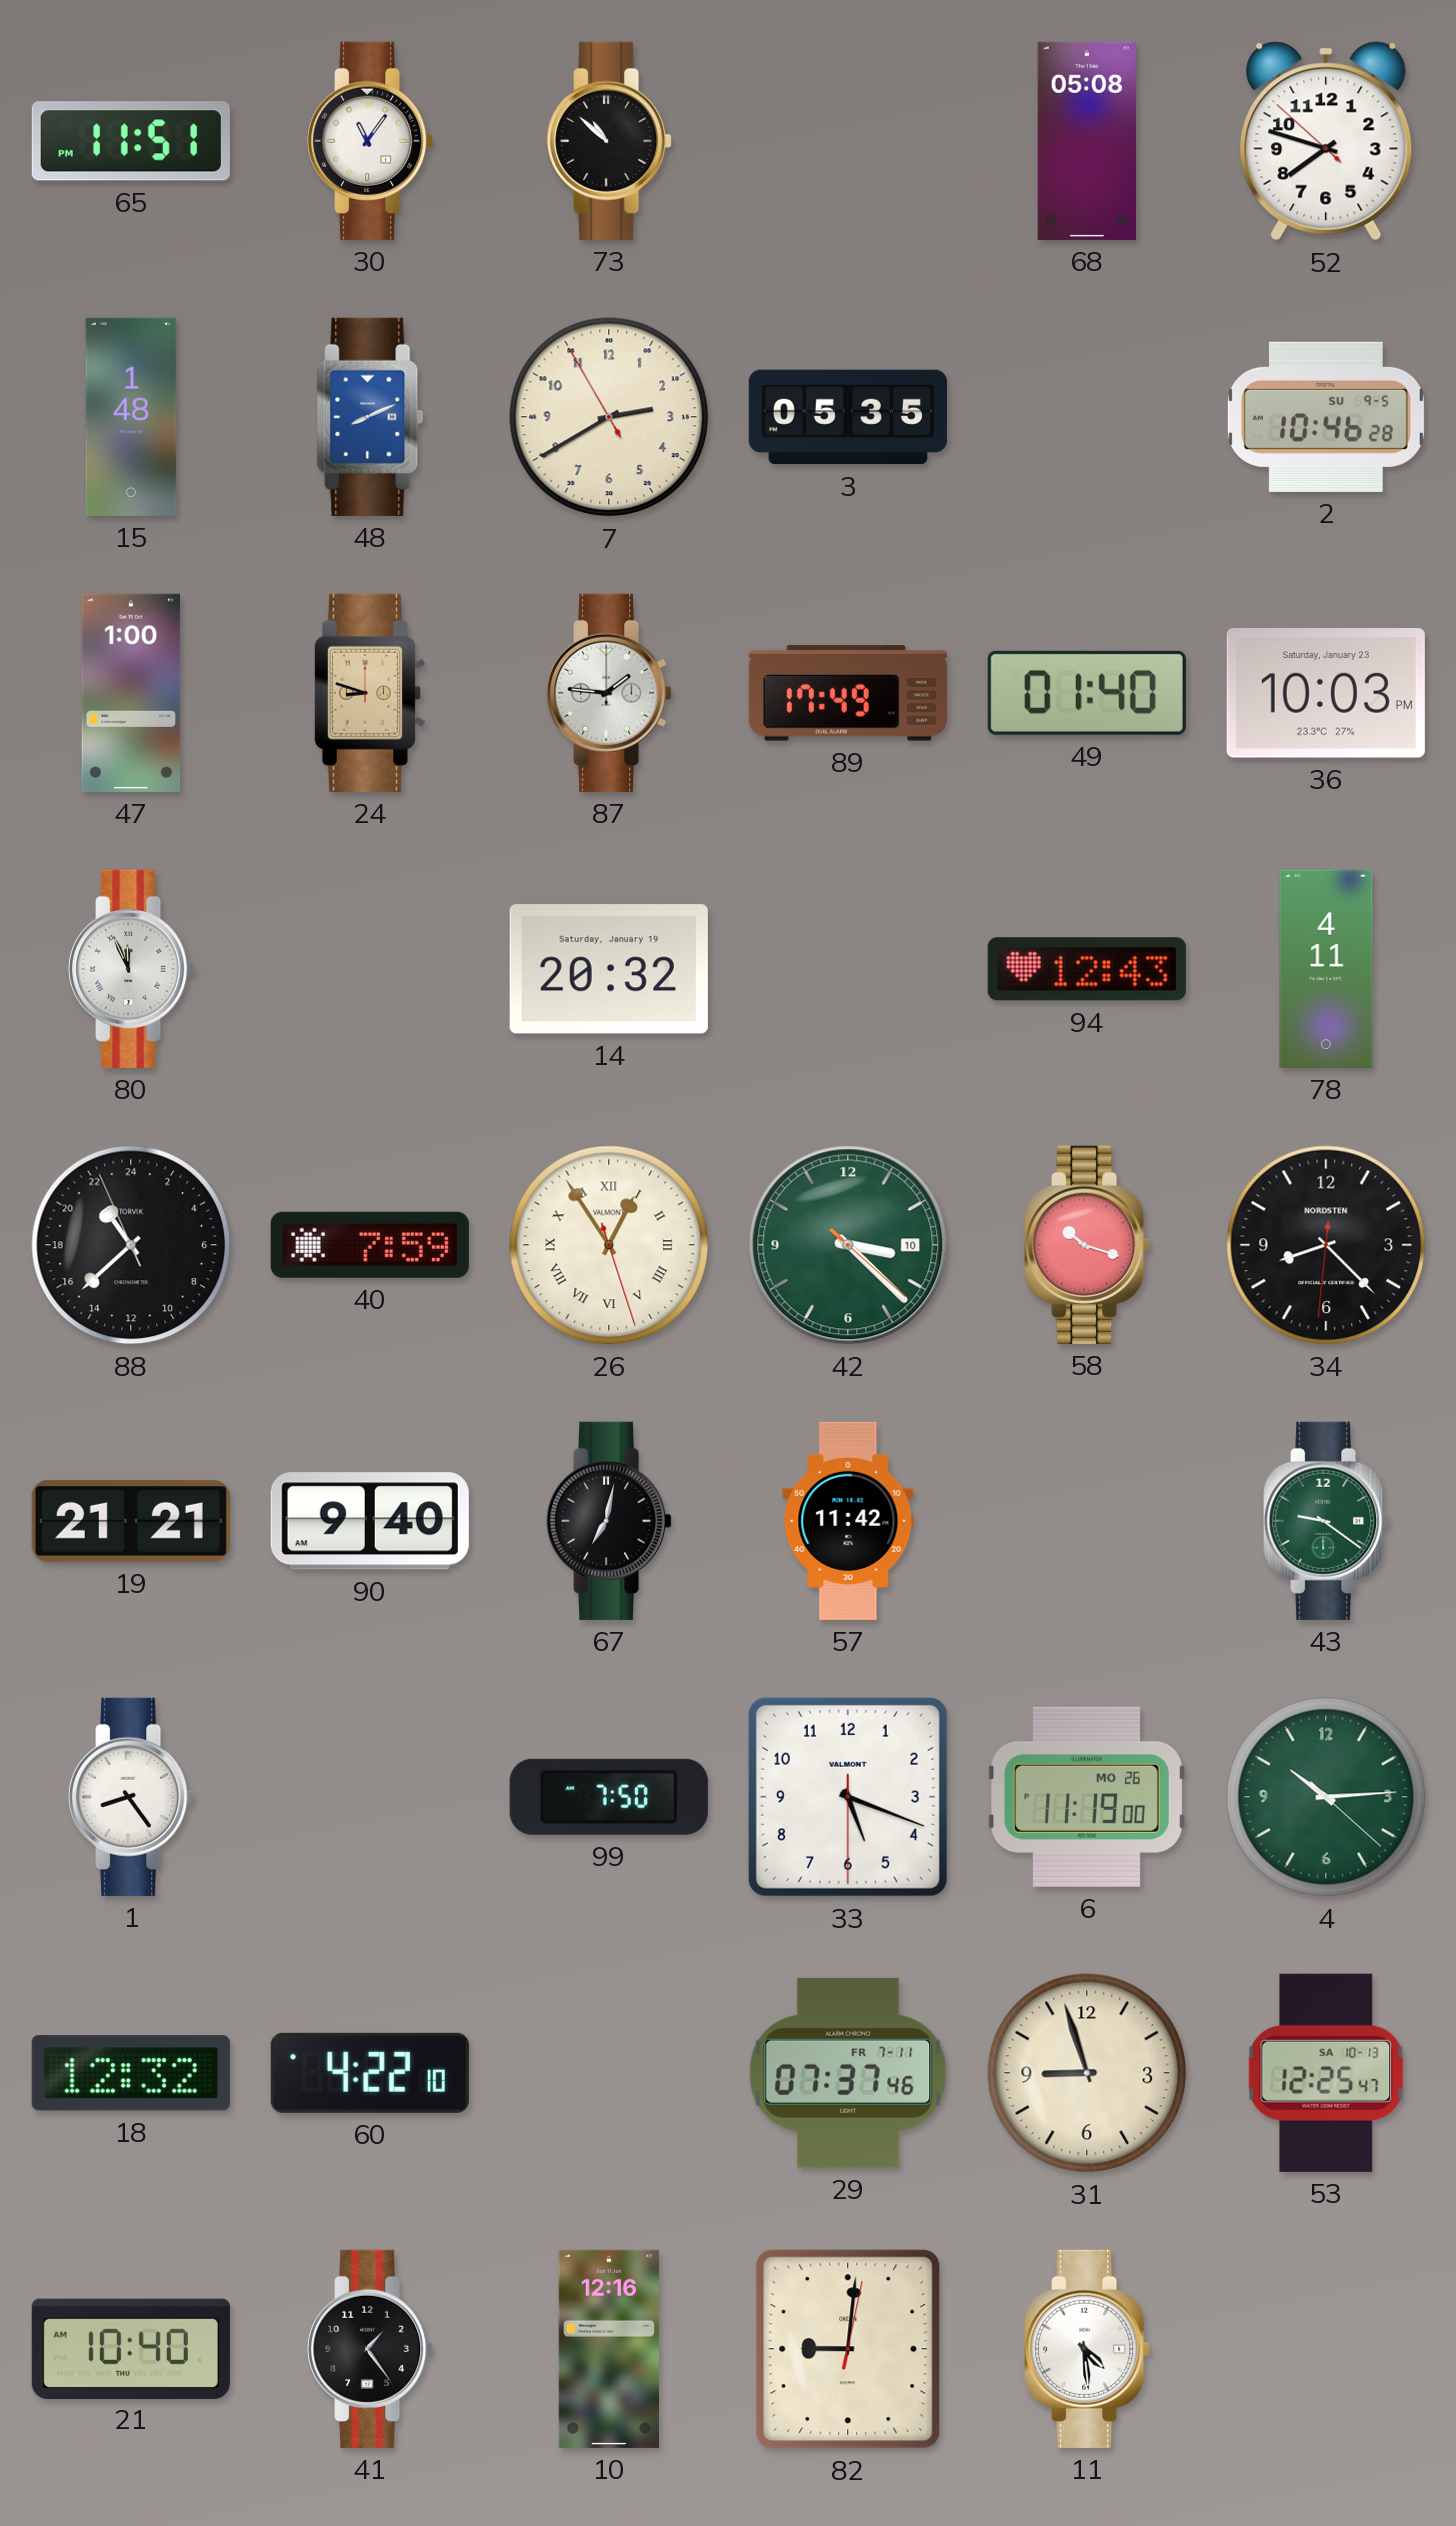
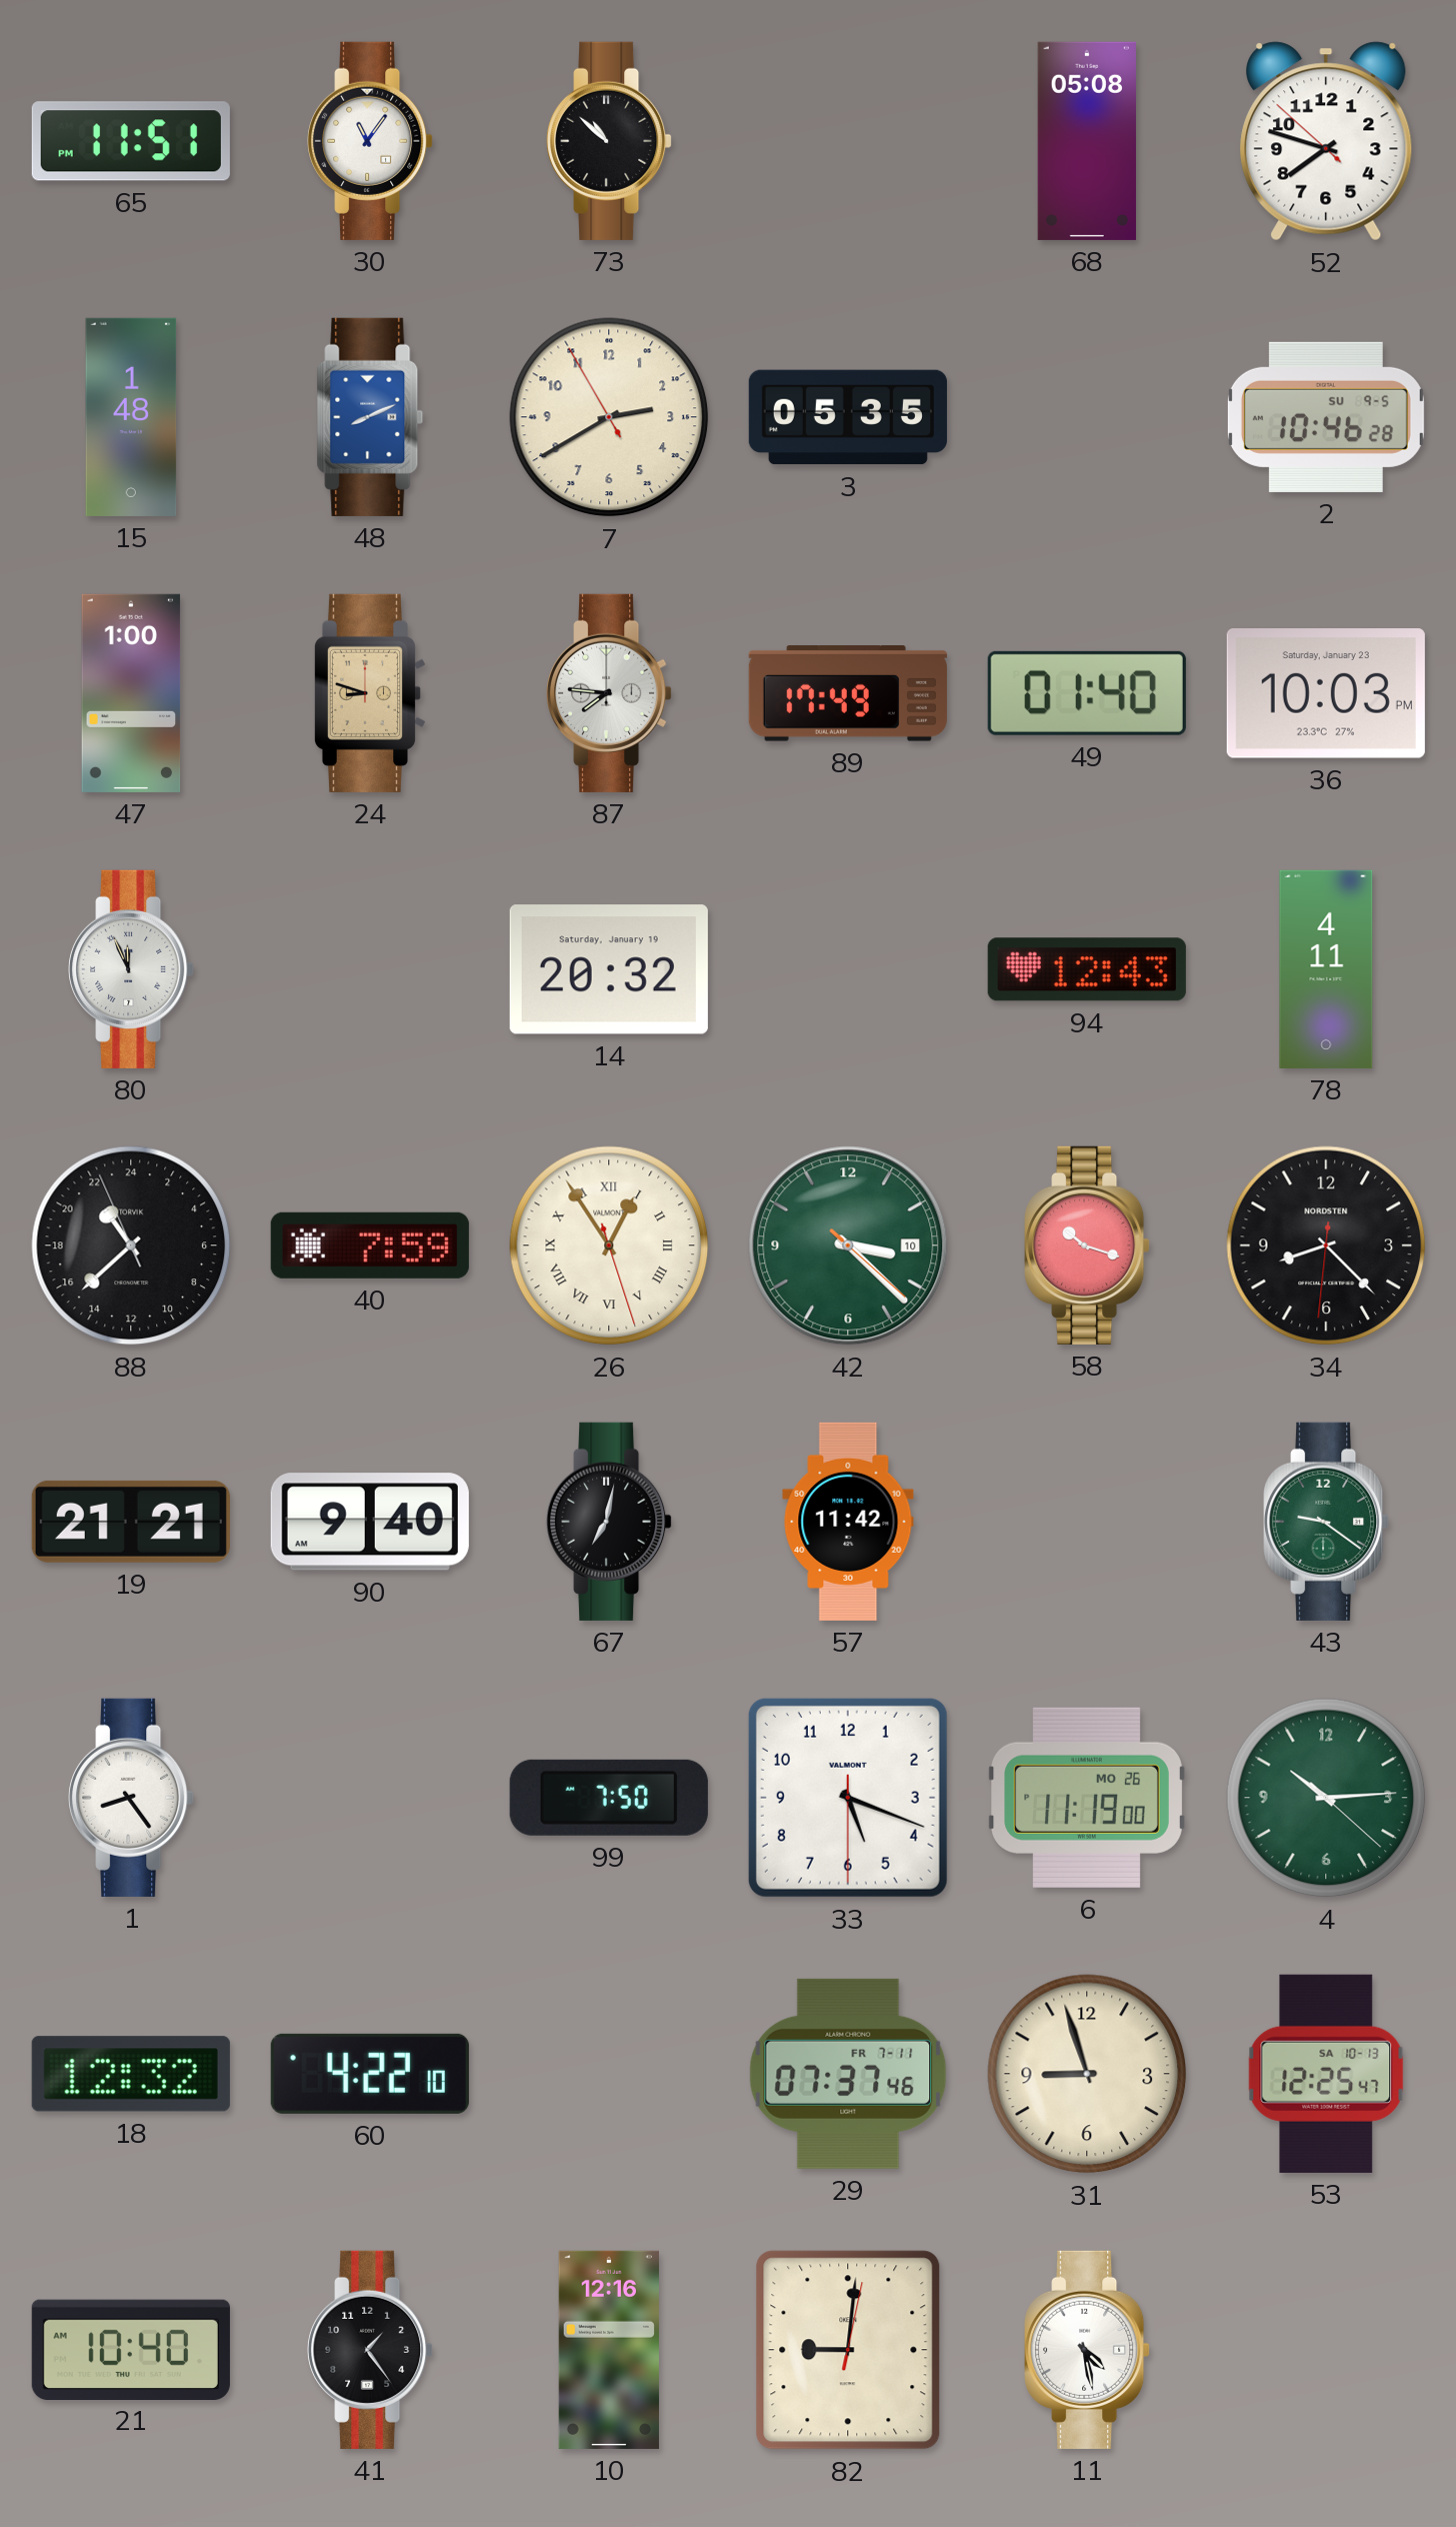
87: 1:46 -> 7:46 (609, 693)
11: 4:29 -> 4:28 (1087, 2350)
